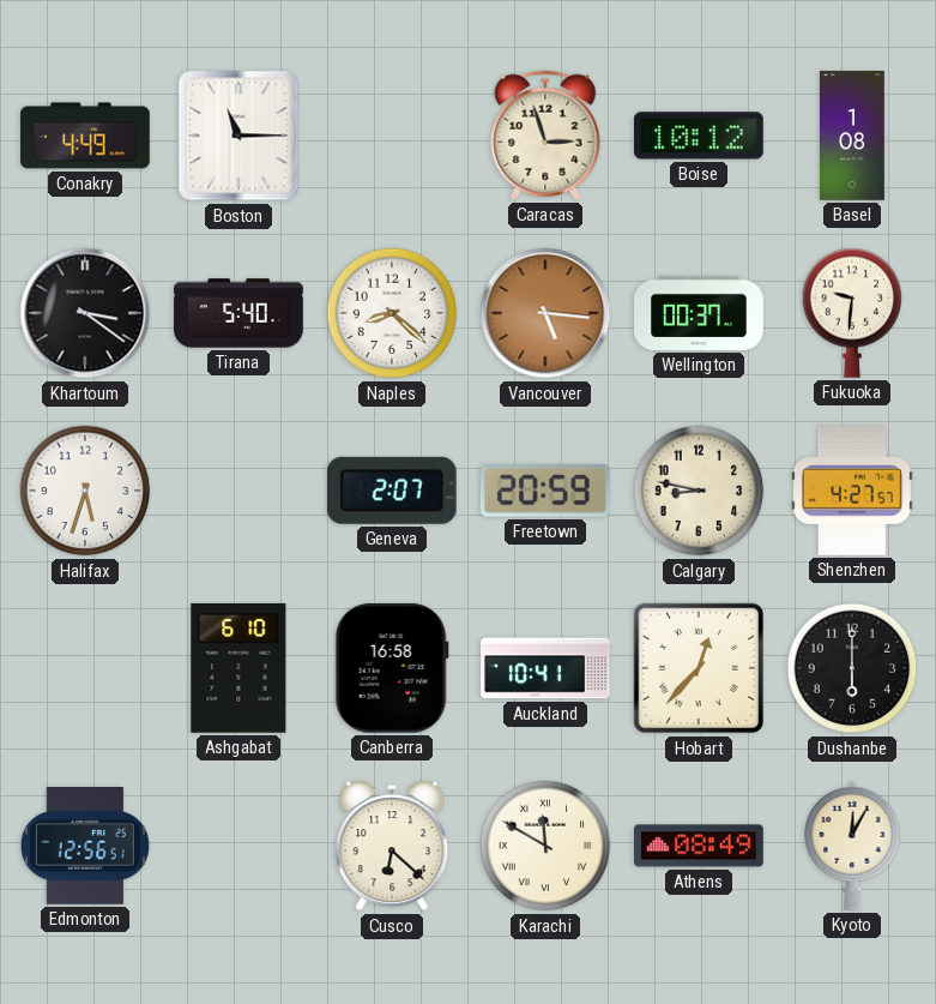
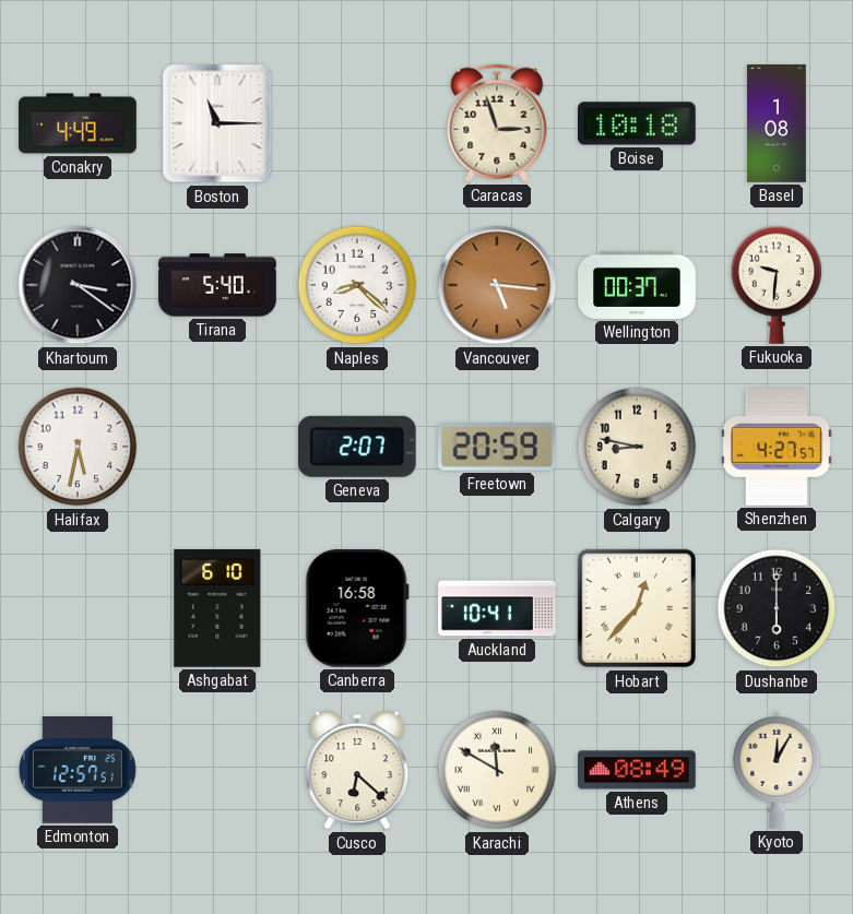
Boise: 10:12 -> 10:18 (638, 123)
Halifax: 5:33 -> 5:32 (78, 447)
Edmonton: 12:56 -> 12:57 (78, 771)
